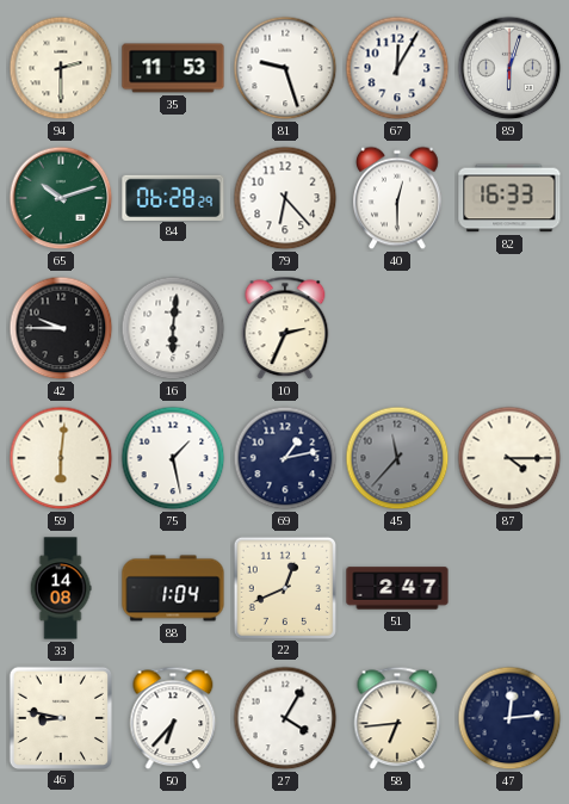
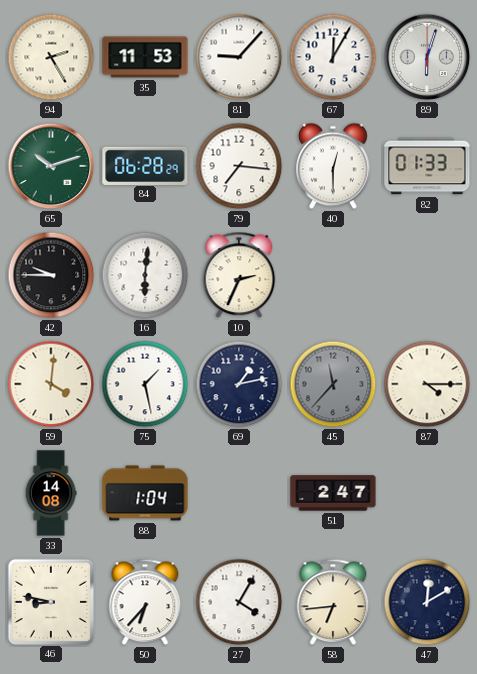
94: 2:30 -> 2:25 (51, 57)
81: 9:27 -> 9:07 (239, 57)
79: 6:23 -> 7:16 (239, 166)
82: 16:33 -> 01:33 (427, 166)
59: 6:01 -> 4:01 (51, 384)
22: 12:41 -> none (284, 587)
47: 12:14 -> 12:10 (427, 602)
